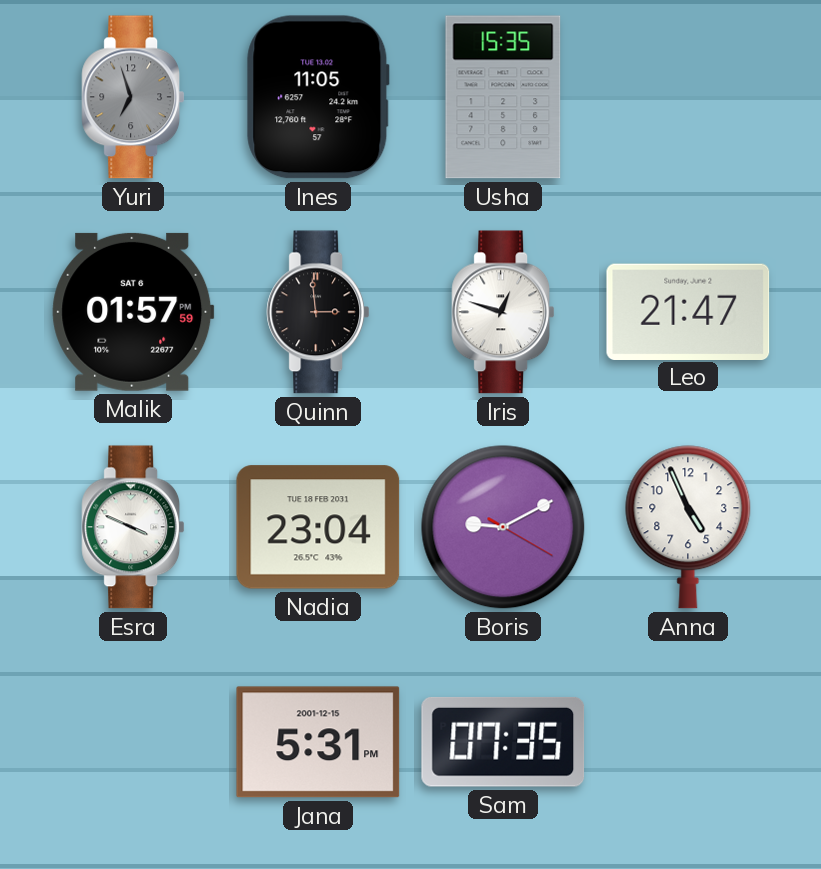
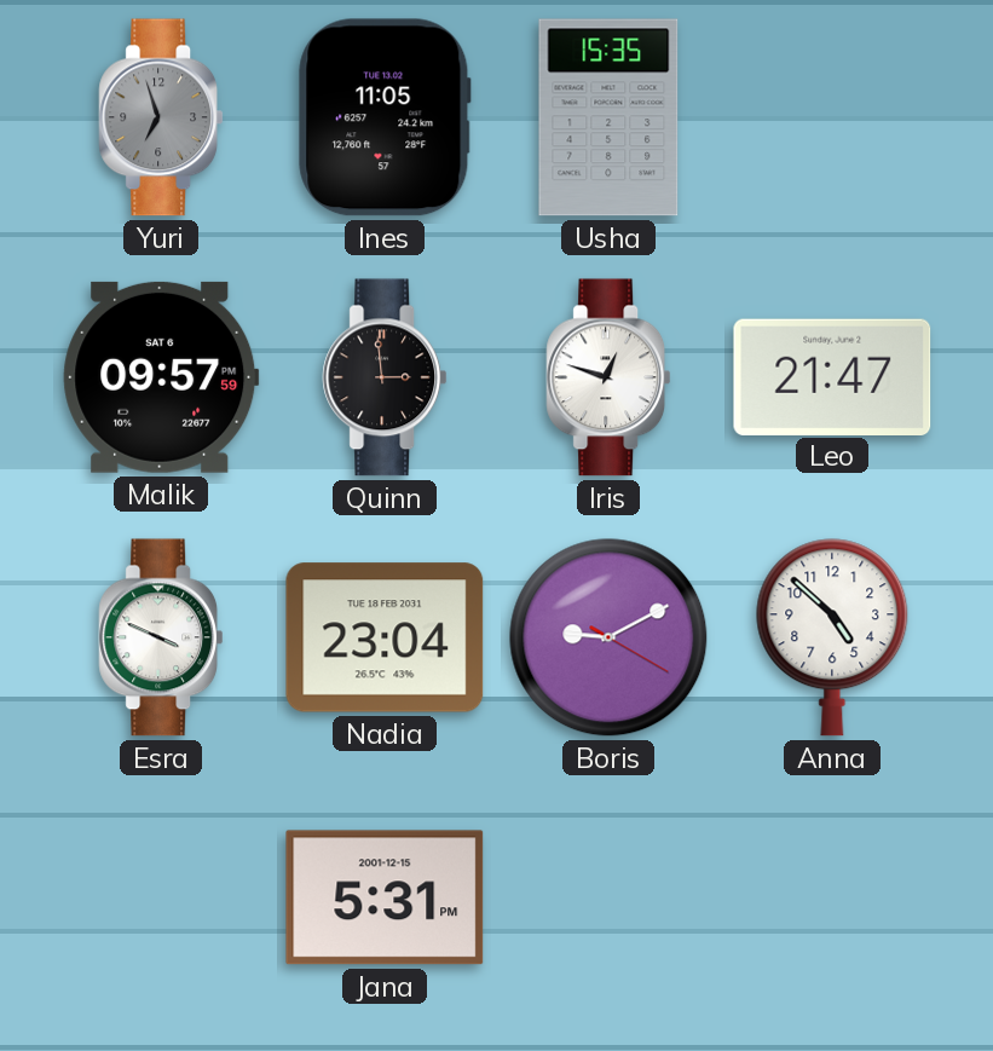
Malik: 01:57 -> 09:57 (161, 377)
Anna: 4:56 -> 4:52 (832, 637)
Sam: 07:35 -> none (503, 742)
